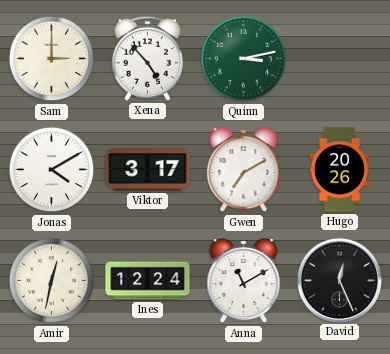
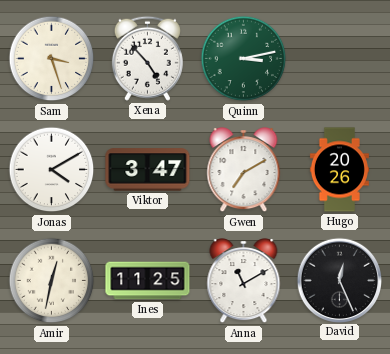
Sam: 3:00 -> 3:27 (52, 59)
Viktor: 3:17 -> 3:47 (148, 170)
Ines: 12:24 -> 11:25 (148, 281)
